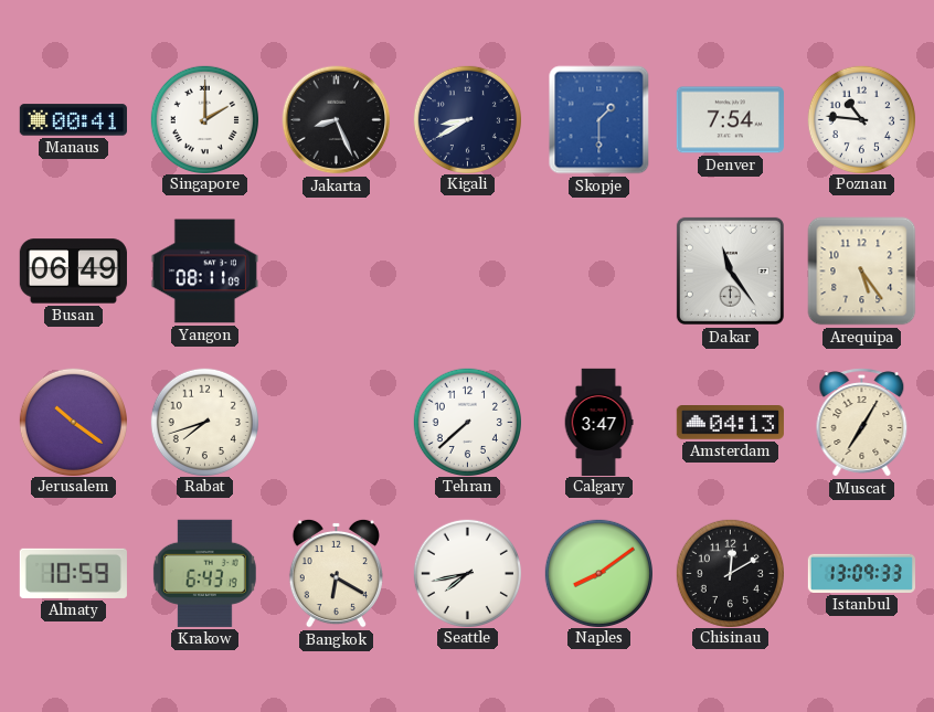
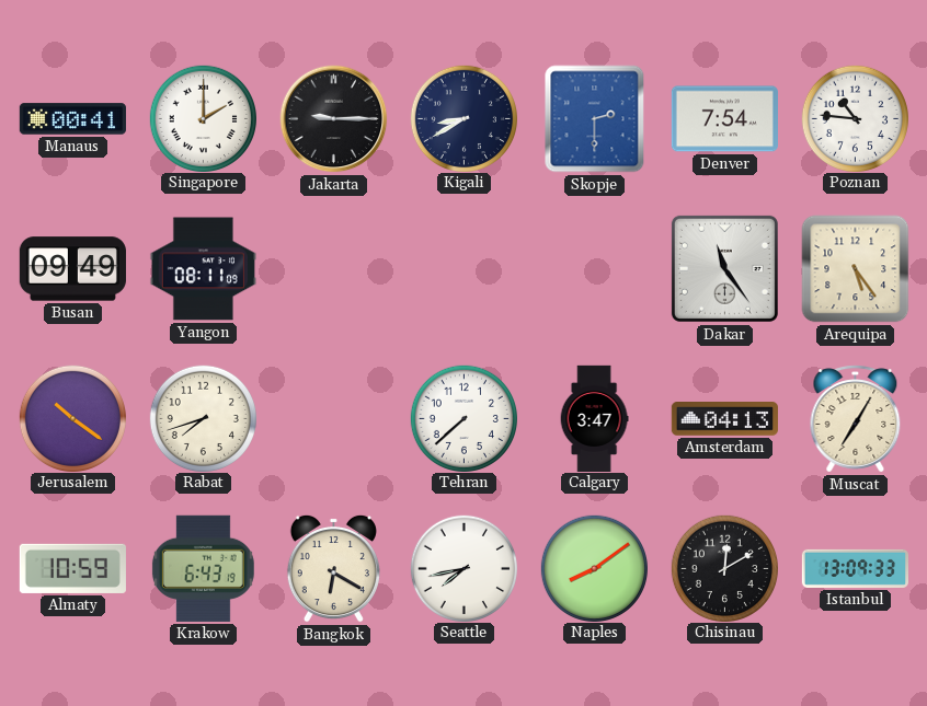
Jakarta: 8:26 -> 9:15 (334, 119)
Skopje: 1:30 -> 2:30 (595, 119)
Busan: 06:49 -> 09:49 (72, 269)
